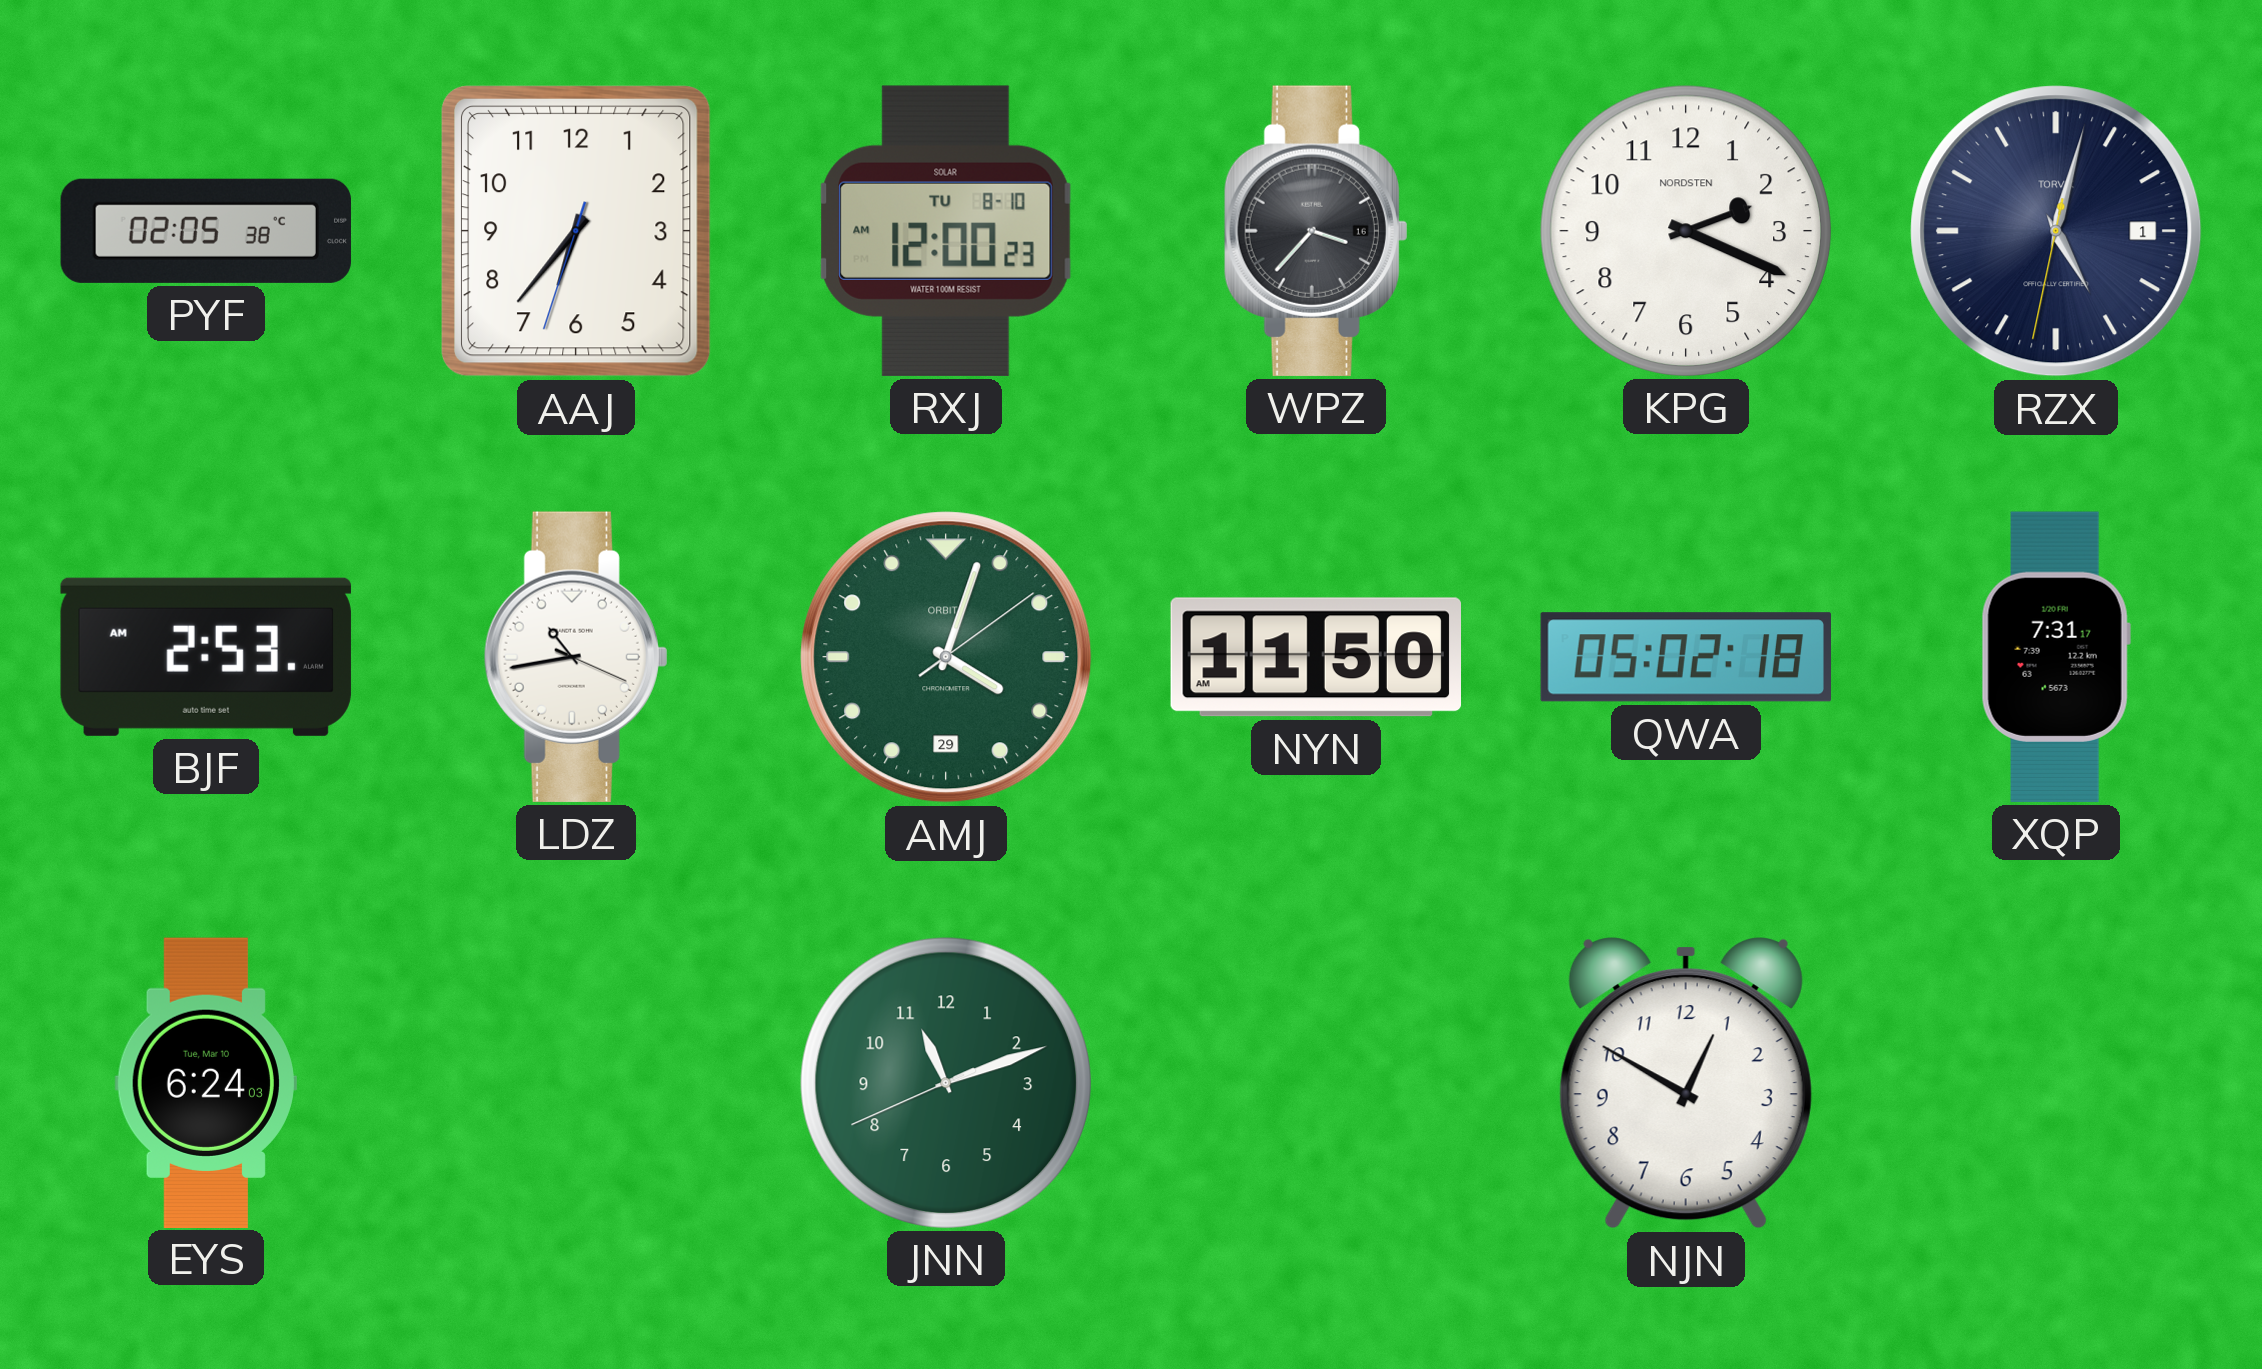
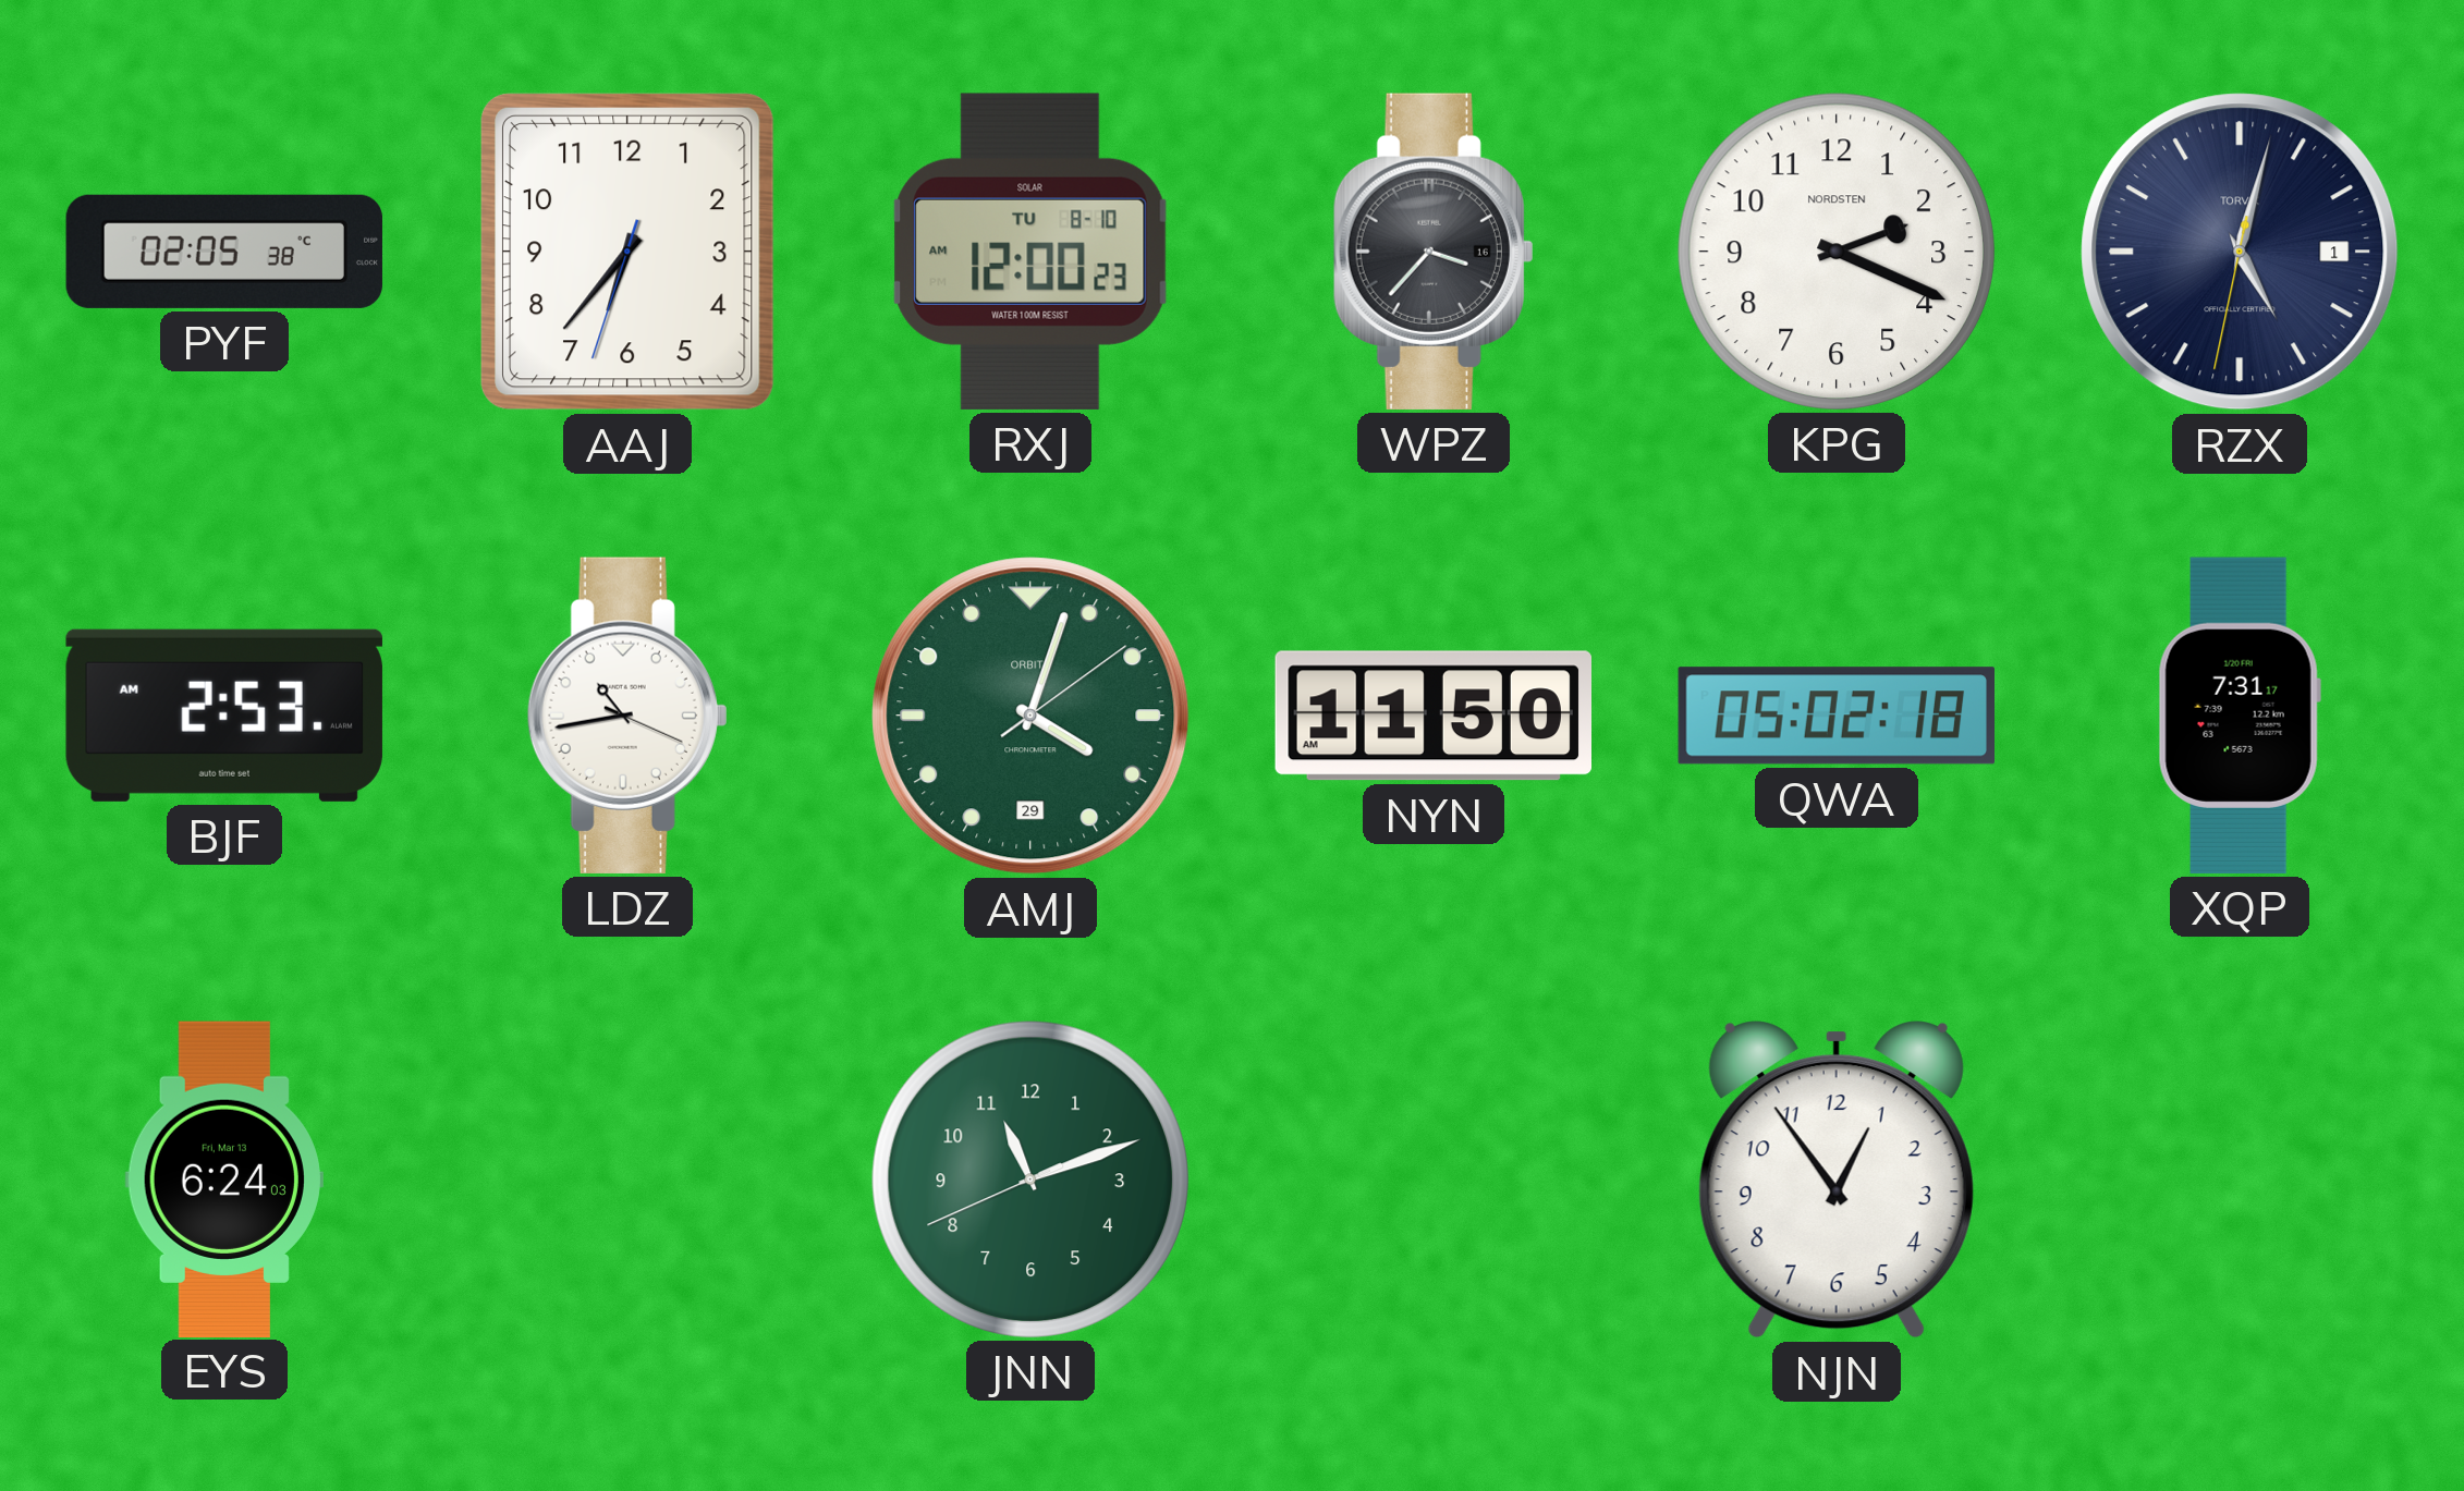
EYS date: Tue, Mar 10 -> Fri, Mar 13 (224, 1178)
NJN: 12:50 -> 12:54 (1837, 1181)
